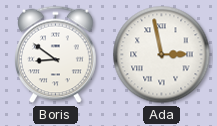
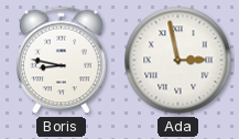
Boris: 8:51 -> 8:47 (62, 61)
